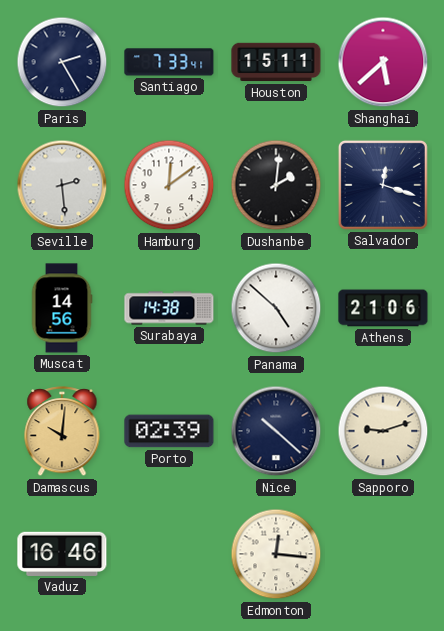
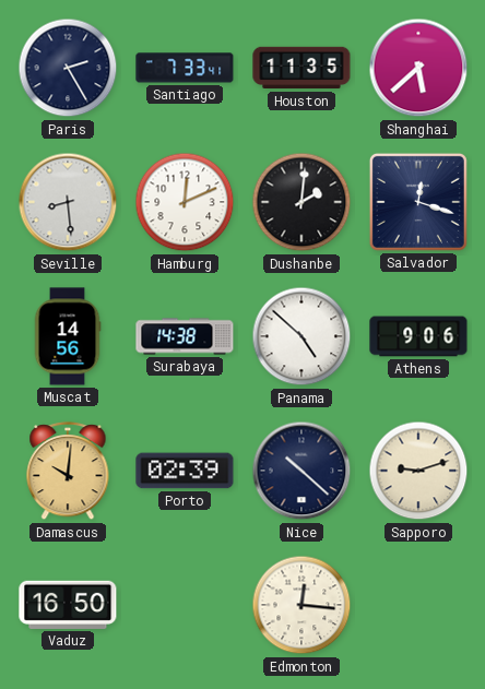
Houston: 15:11 -> 11:35 (301, 68)
Seville: 2:29 -> 8:29 (68, 202)
Hamburg: 12:09 -> 12:11 (185, 202)
Athens: 21:06 -> 9:06 (418, 336)
Vaduz: 16:46 -> 16:50 (68, 605)
